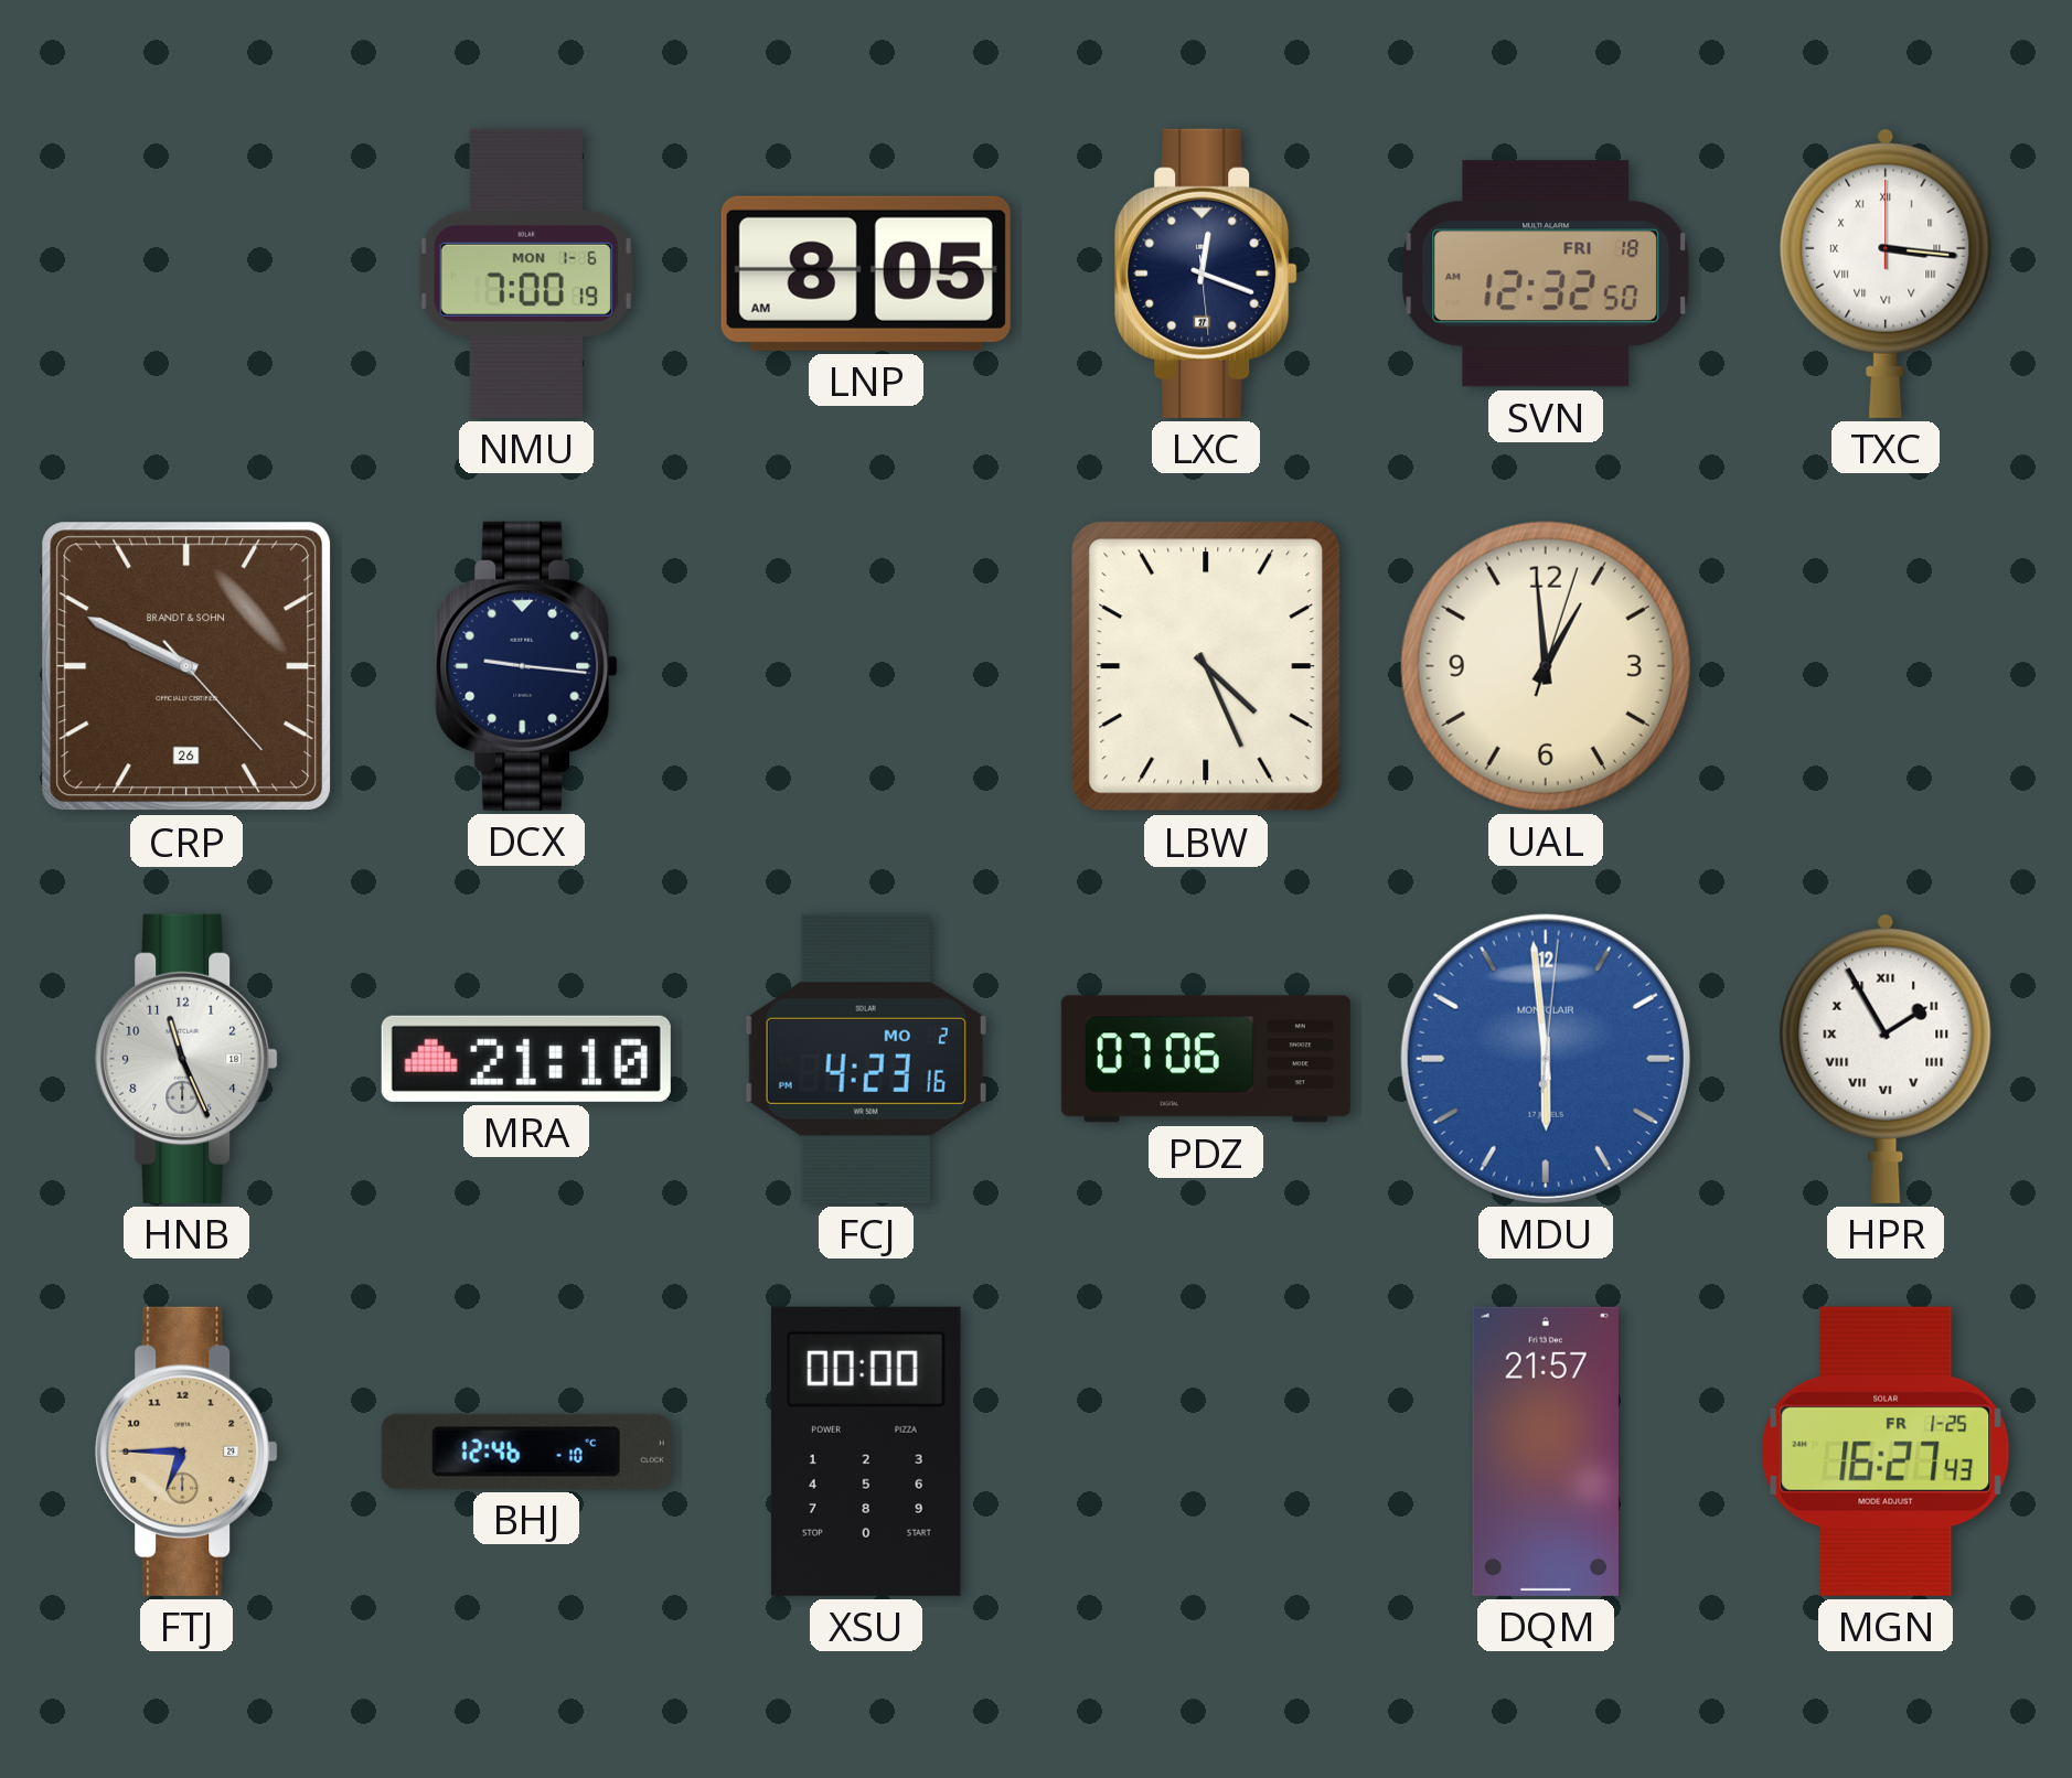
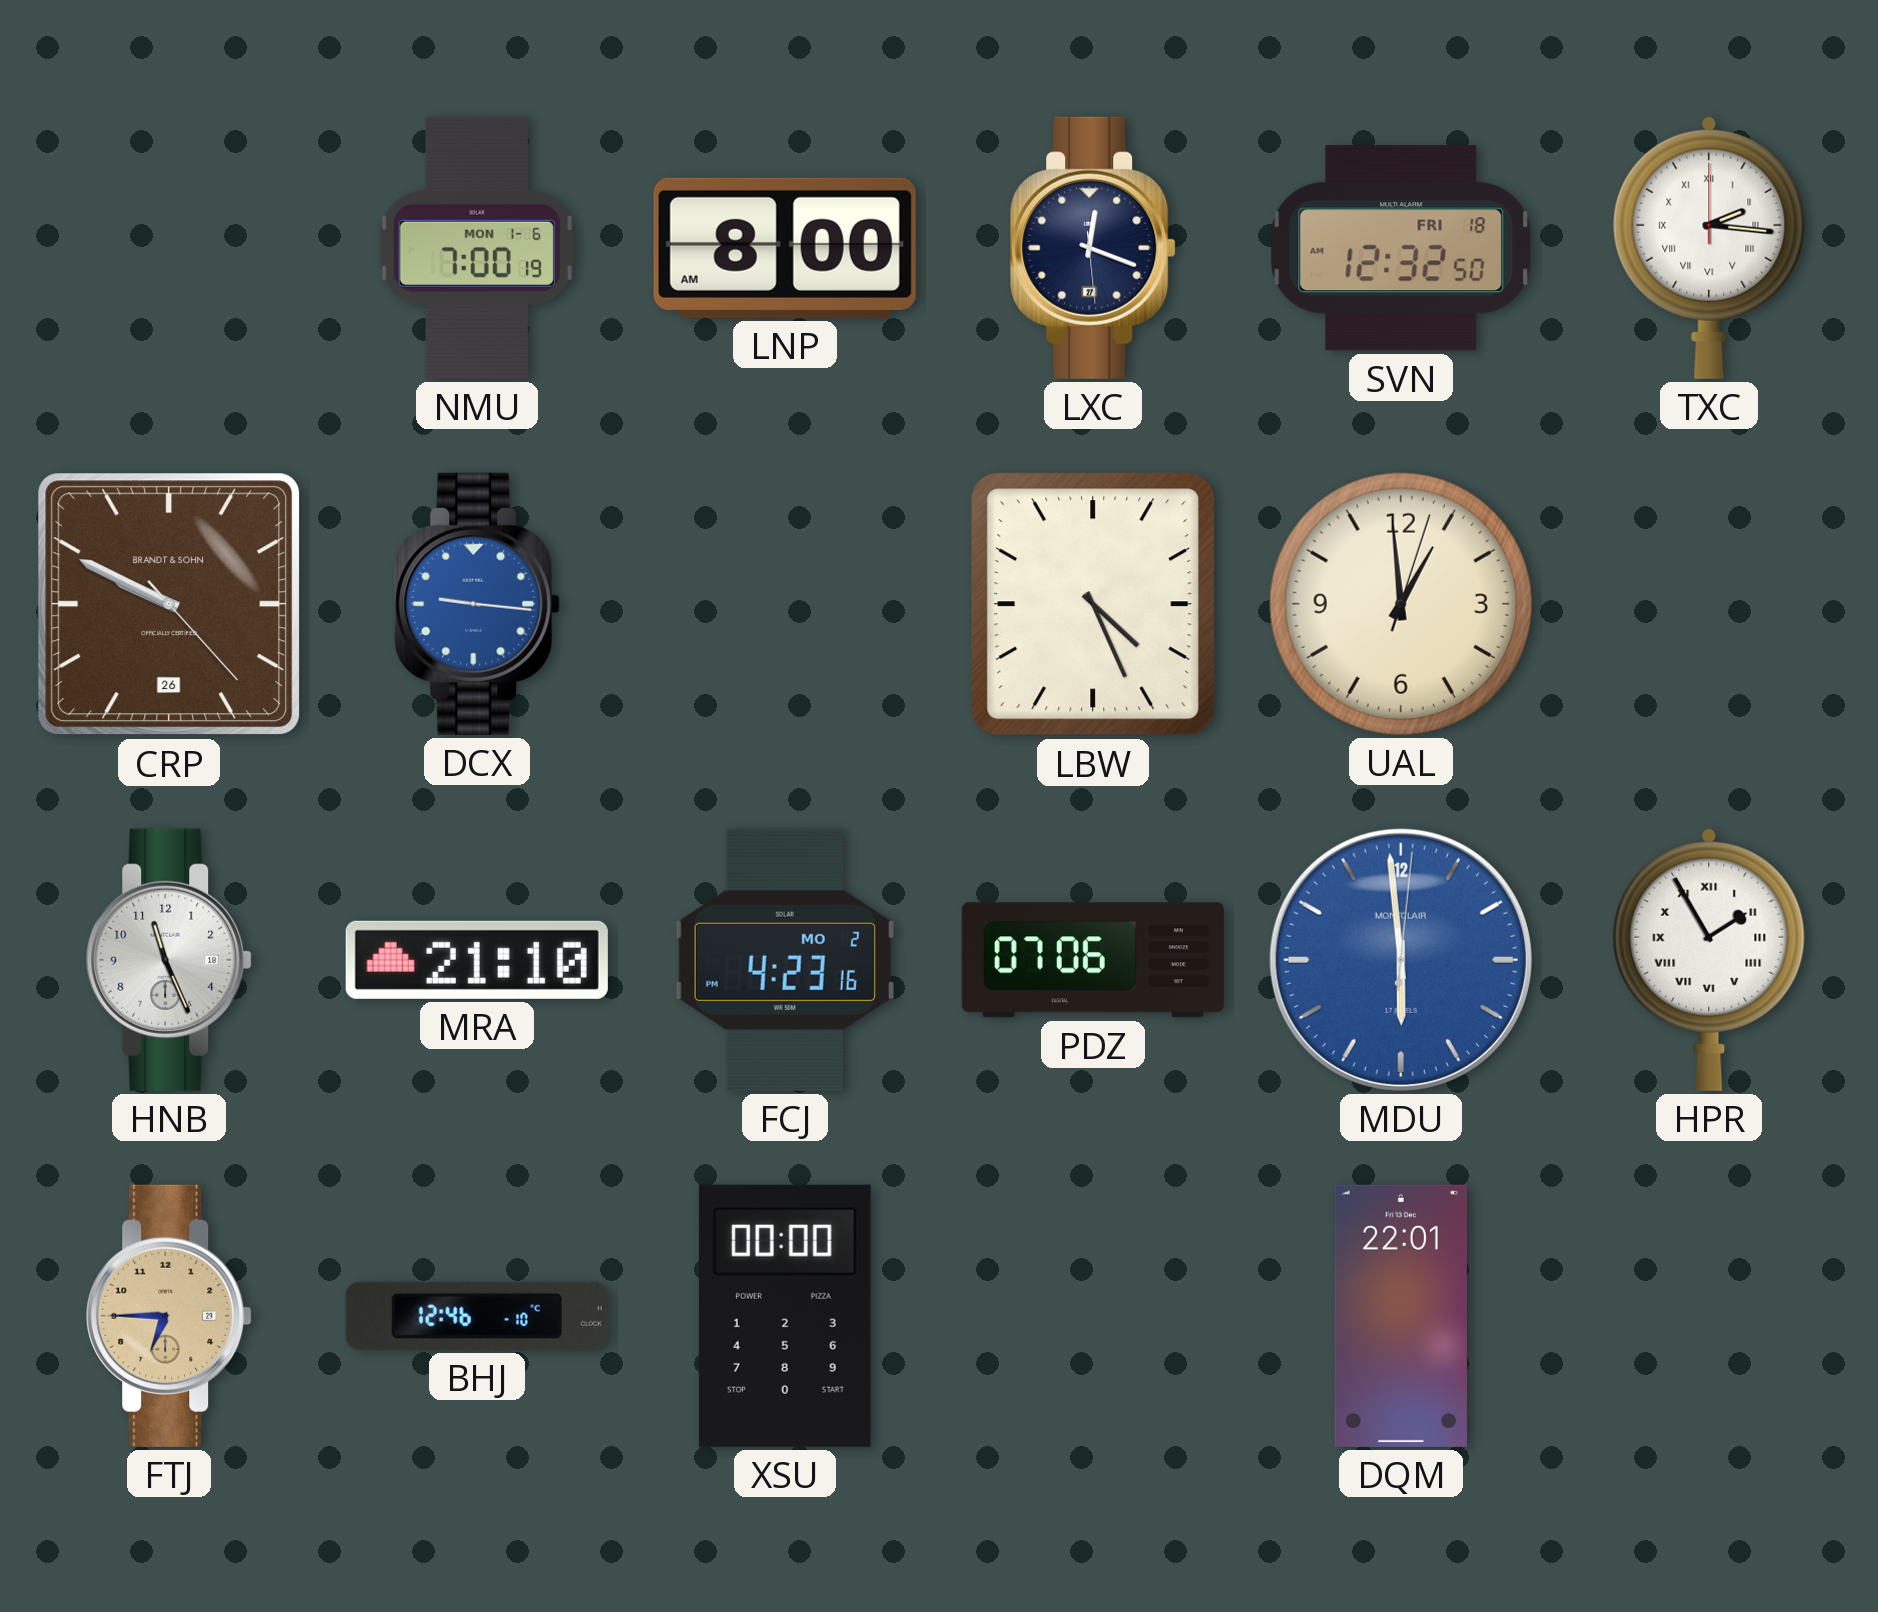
LNP: 8:05 -> 8:00 (785, 248)
TXC: 3:16 -> 2:16 (1709, 248)
DCX dial: navy -> blue (477, 604)
DQM: 21:57 -> 22:01 (1401, 1316)
MGN: 16:27 -> none (1886, 1452)
